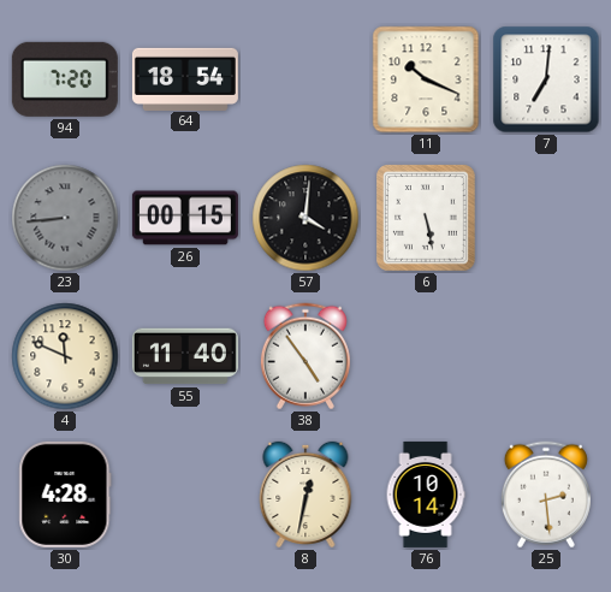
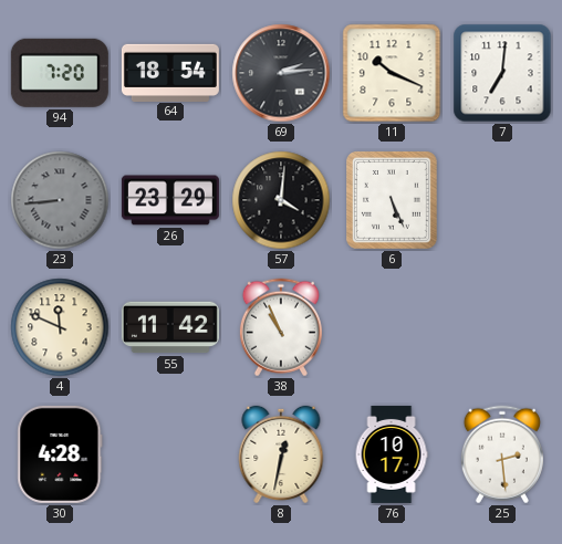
69: none -> 2:14 (281, 73)
26: 00:15 -> 23:29 (170, 200)
6: 5:28 -> 5:26 (393, 201)
55: 11:40 -> 11:42 (170, 327)
38: 4:54 -> 10:56 (281, 327)
76: 10:14 -> 10:17 (392, 454)
